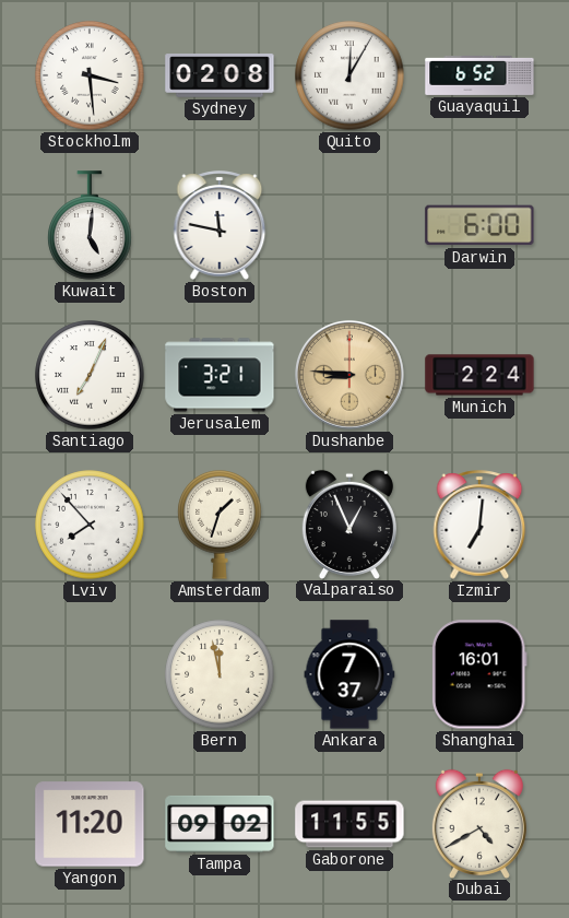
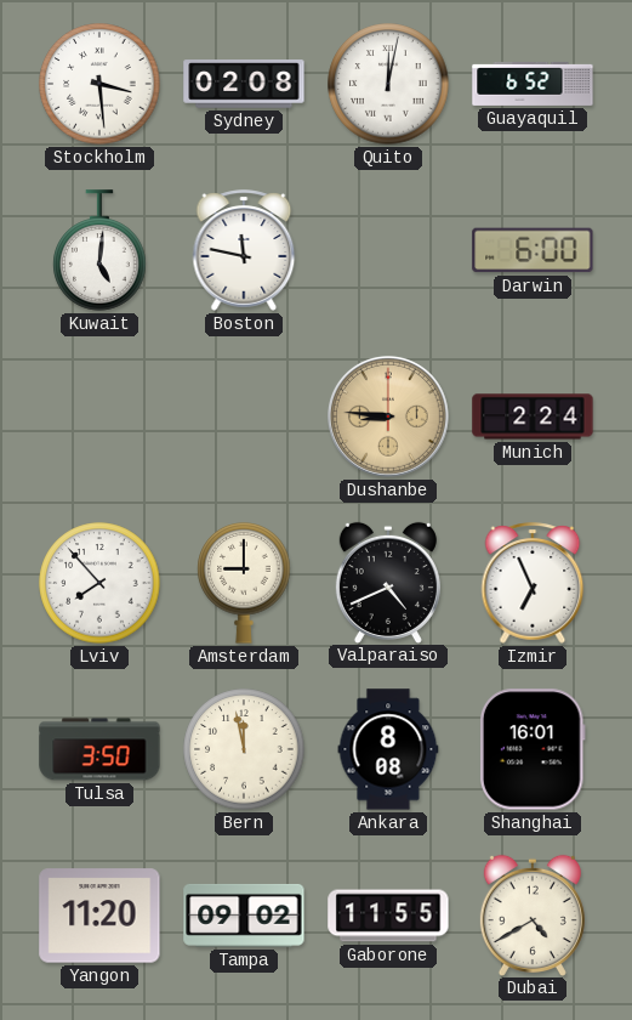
Quito: 12:05 -> 12:02 (388, 84)
Santiago: 7:04 -> none (90, 375)
Jerusalem: 3:21 -> none (220, 375)
Amsterdam: 1:33 -> 9:00 (244, 584)
Valparaiso: 12:56 -> 4:41 (388, 582)
Izmir: 7:01 -> 6:56 (533, 583)
Tulsa: none -> 3:50 (99, 749)
Ankara: 7:37 -> 8:08 (388, 749)
